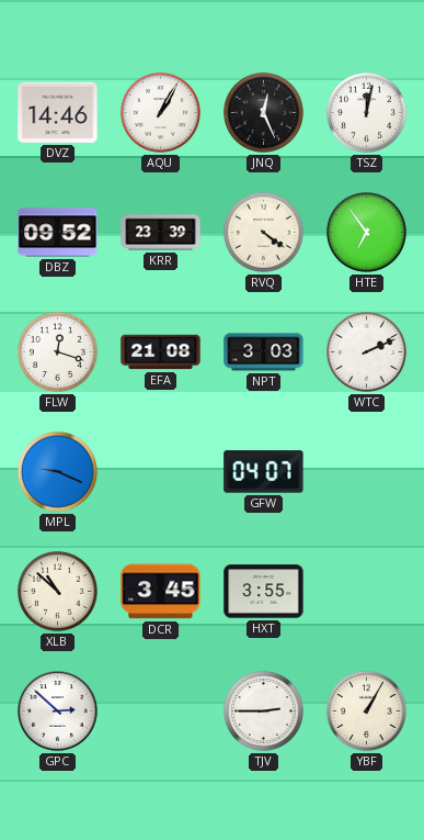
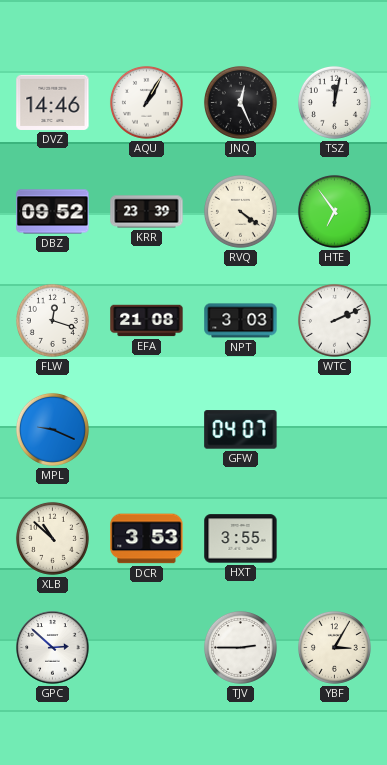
DCR: 3:45 -> 3:53 (147, 539)
YBF: 1:05 -> 3:05 (334, 647)
